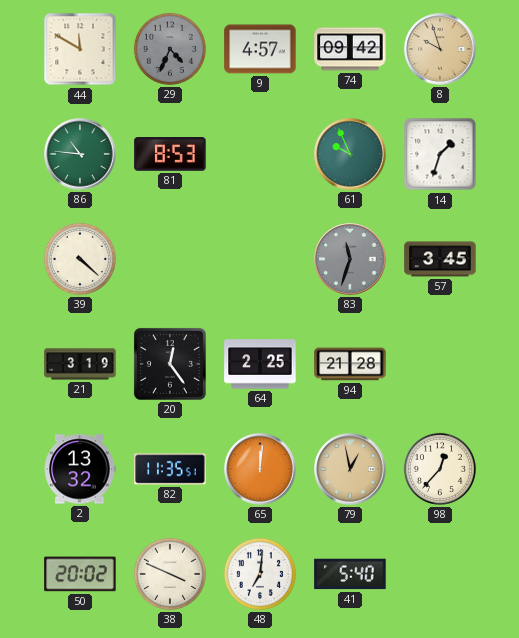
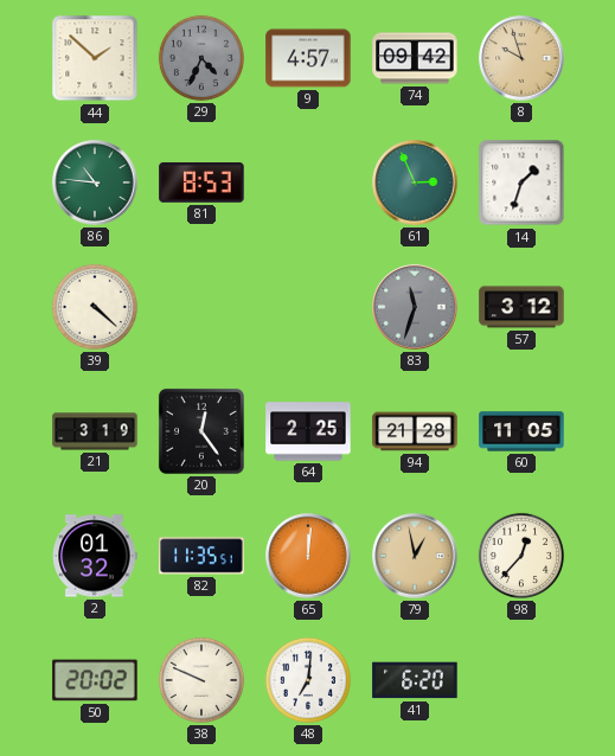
44: 11:50 -> 1:52 (95, 58)
61: 9:56 -> 2:56 (415, 182)
57: 3:45 -> 3:12 (521, 307)
60: none -> 11:05 (521, 431)
2: 13:32 -> 01:32 (95, 556)
38: 3:49 -> 9:49 (201, 680)
41: 5:40 -> 6:20 (415, 680)
